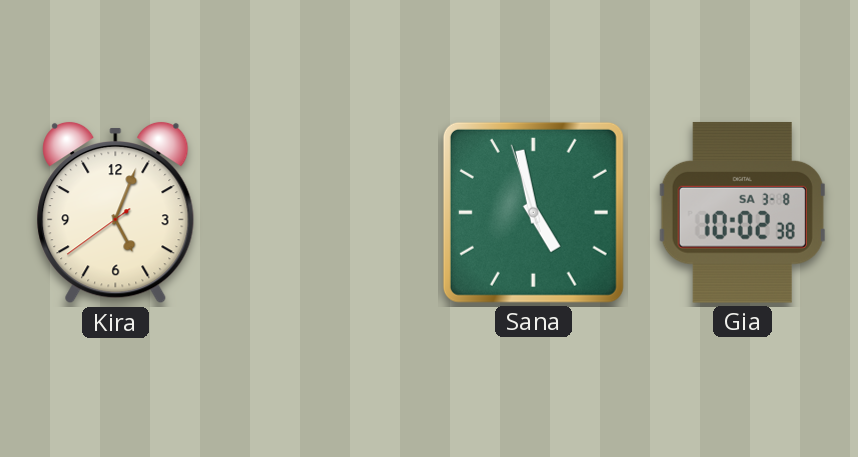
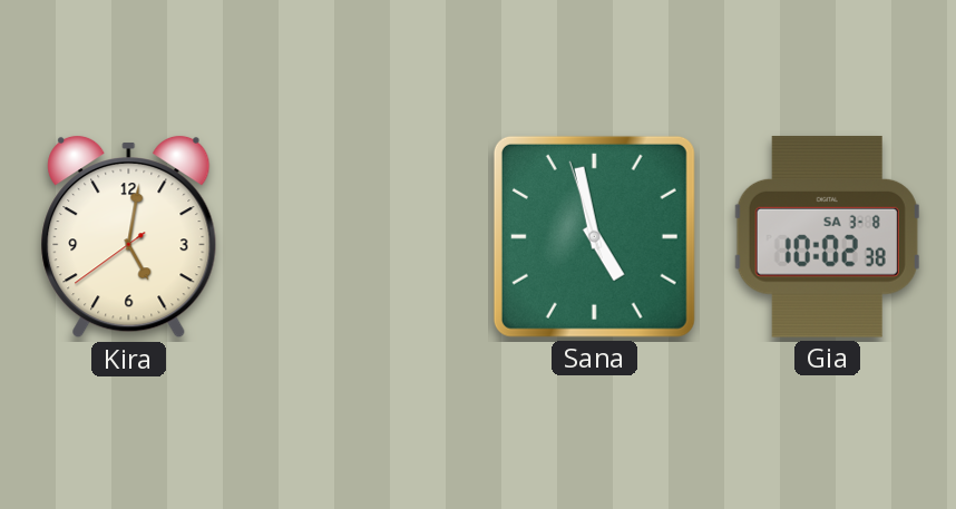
Kira: 5:03 -> 5:01 (129, 237)
